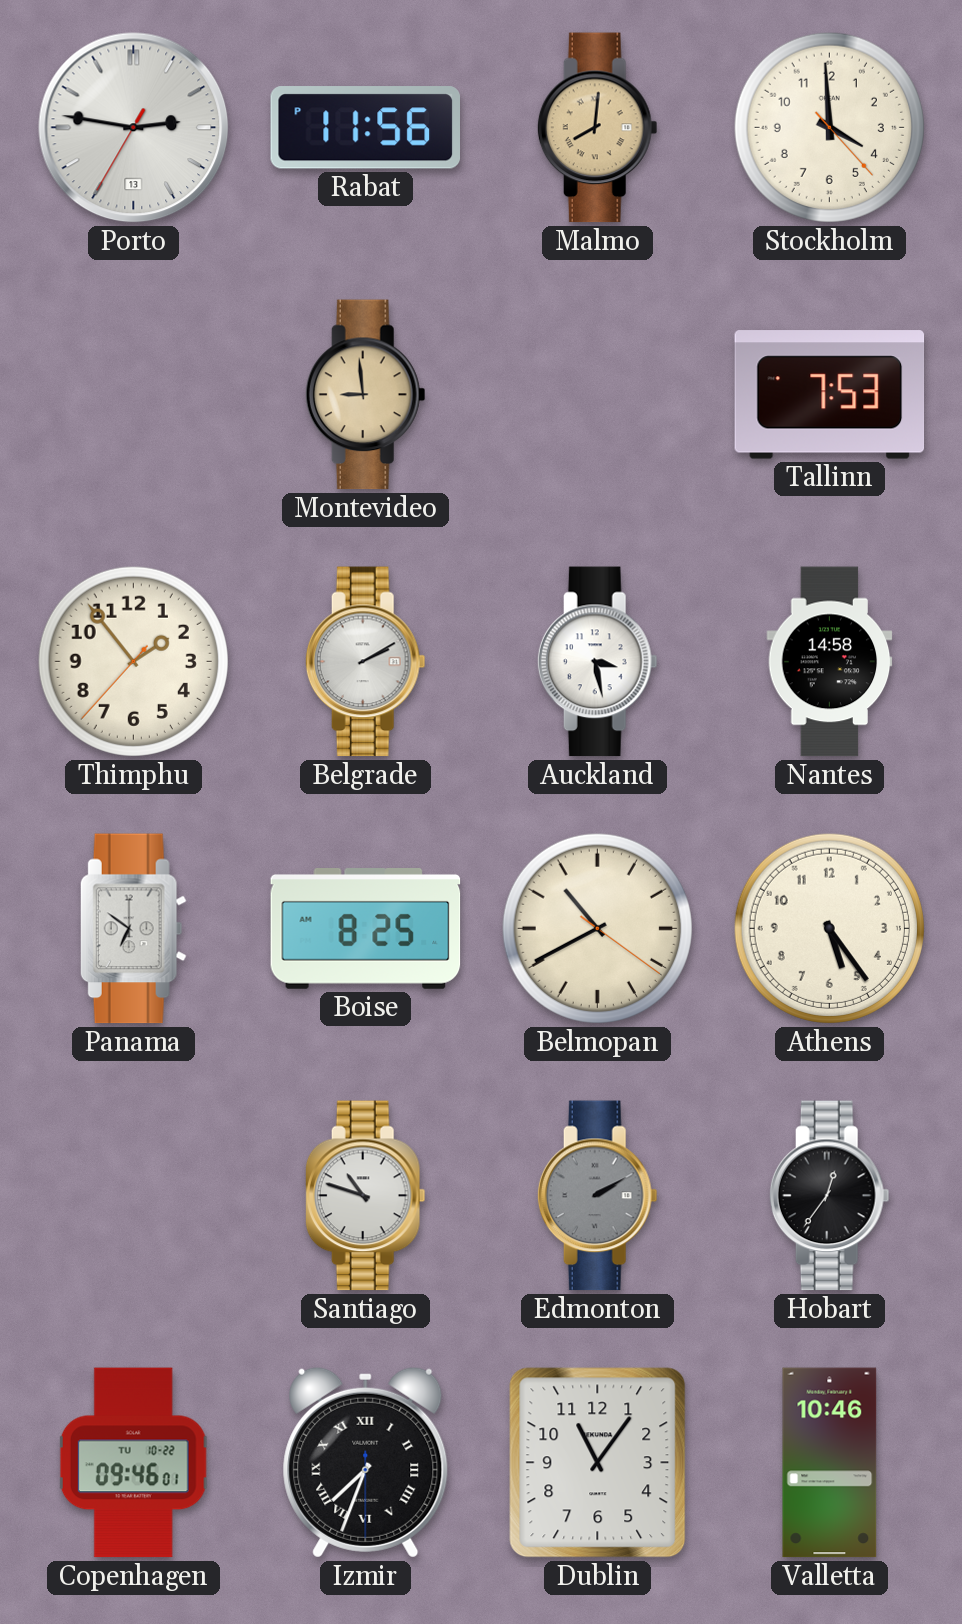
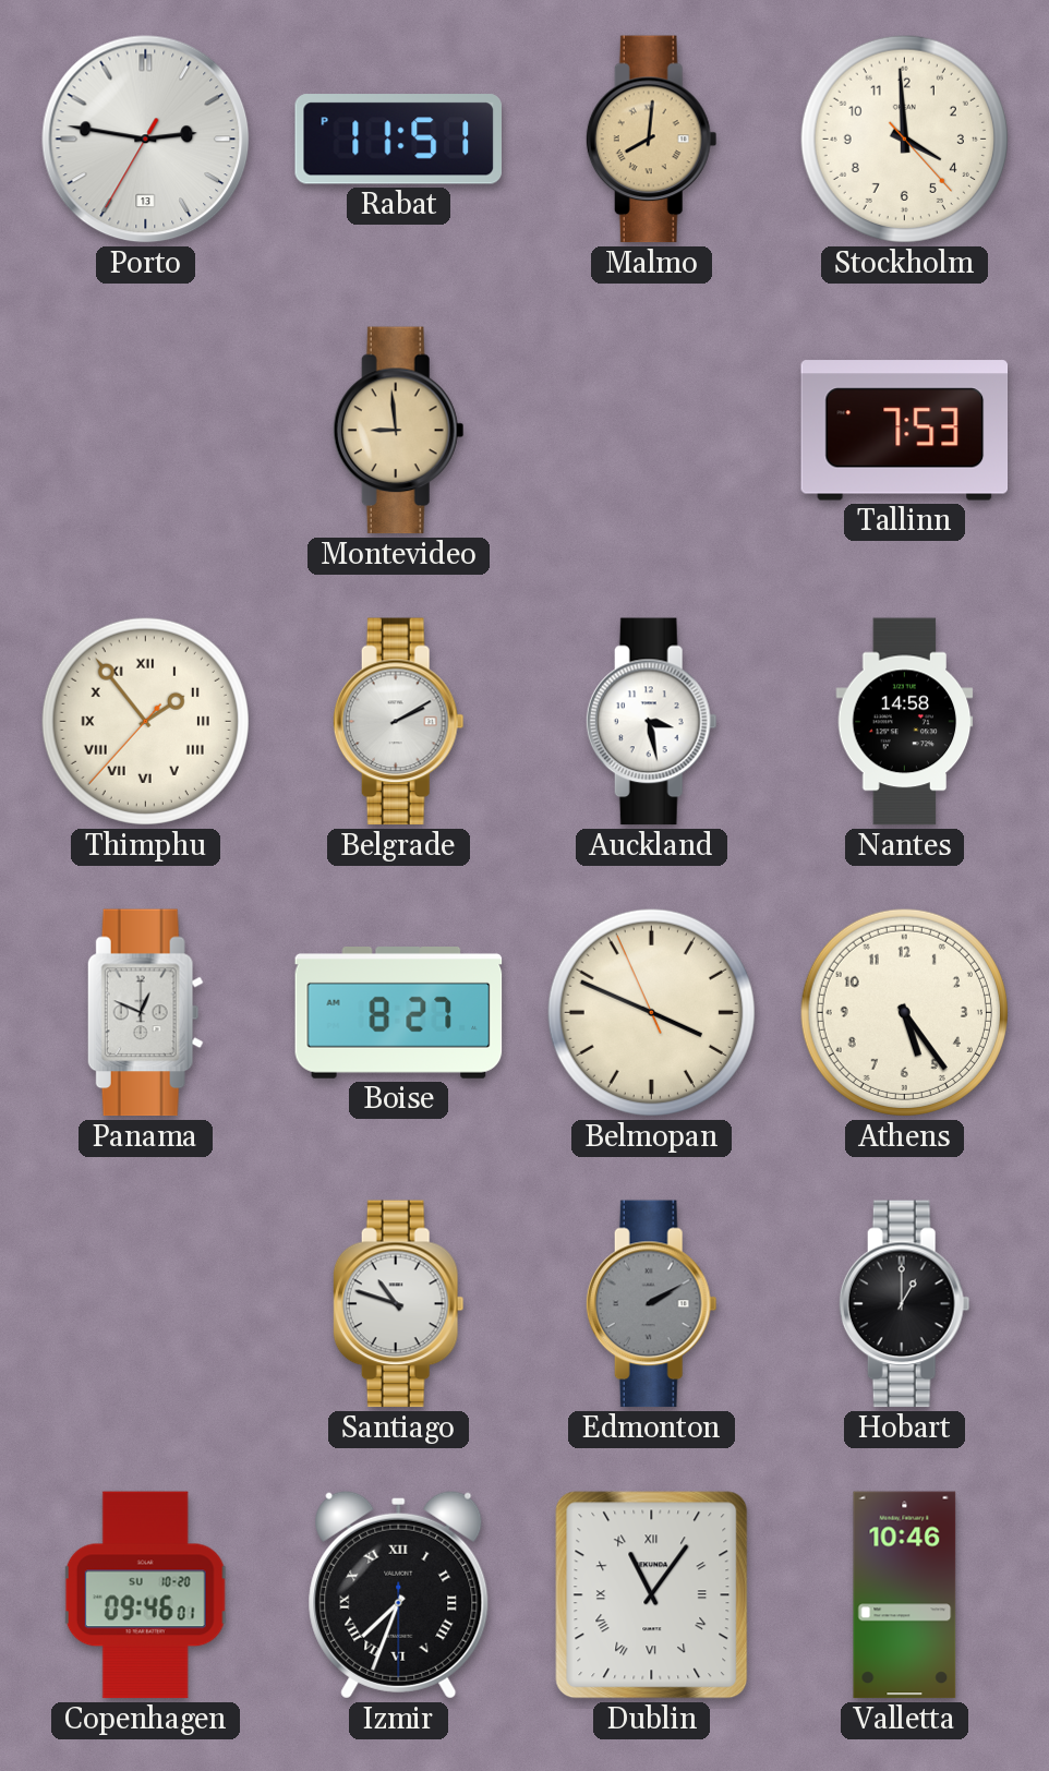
Rabat: 11:56 -> 11:51 (398, 140)
Thimphu numerals: Arabic -> Roman (145, 721)
Panama: 6:51 -> 12:49 (145, 1013)
Boise: 8:25 -> 8:27 (399, 1013)
Belmopan: 10:40 -> 3:48 (651, 1012)
Hobart: 12:36 -> 1:00 (904, 1304)
Copenhagen date: TU 10-22 -> SU 10-20 (146, 1595)
Dublin numerals: Arabic -> Roman (652, 1595)
